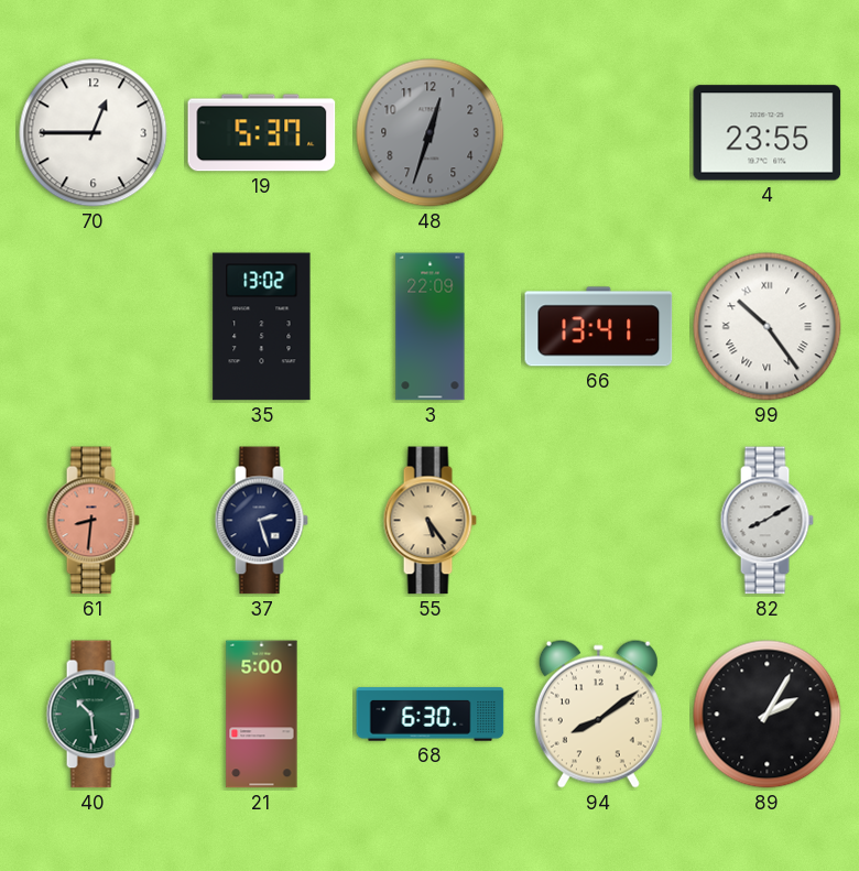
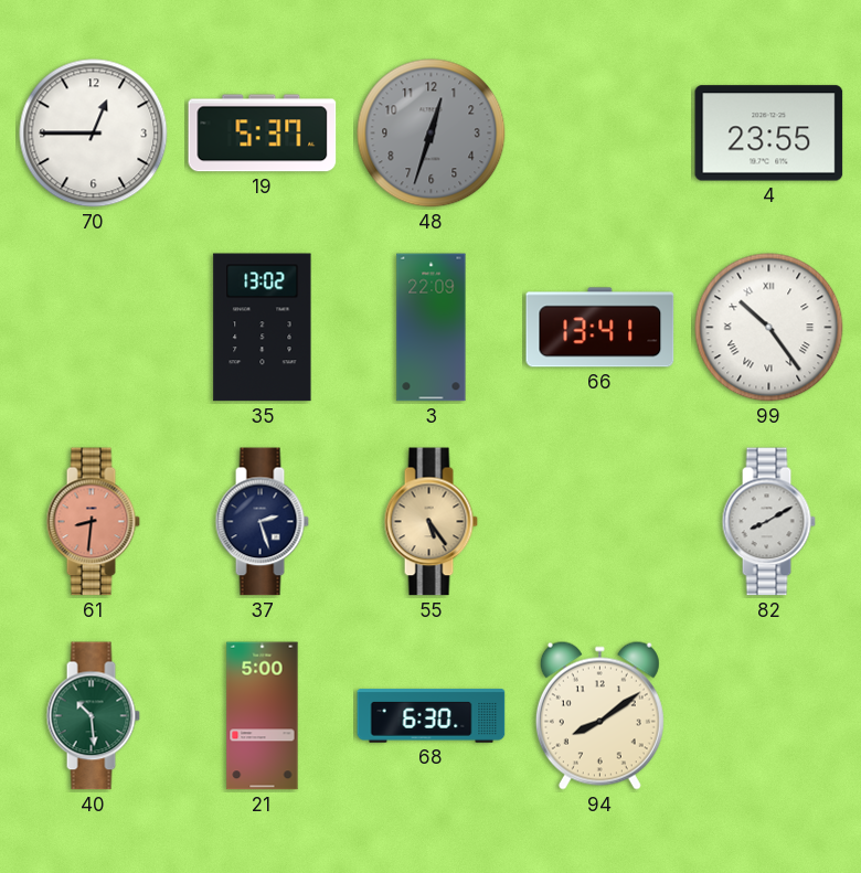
89: 2:05 -> none (768, 715)
